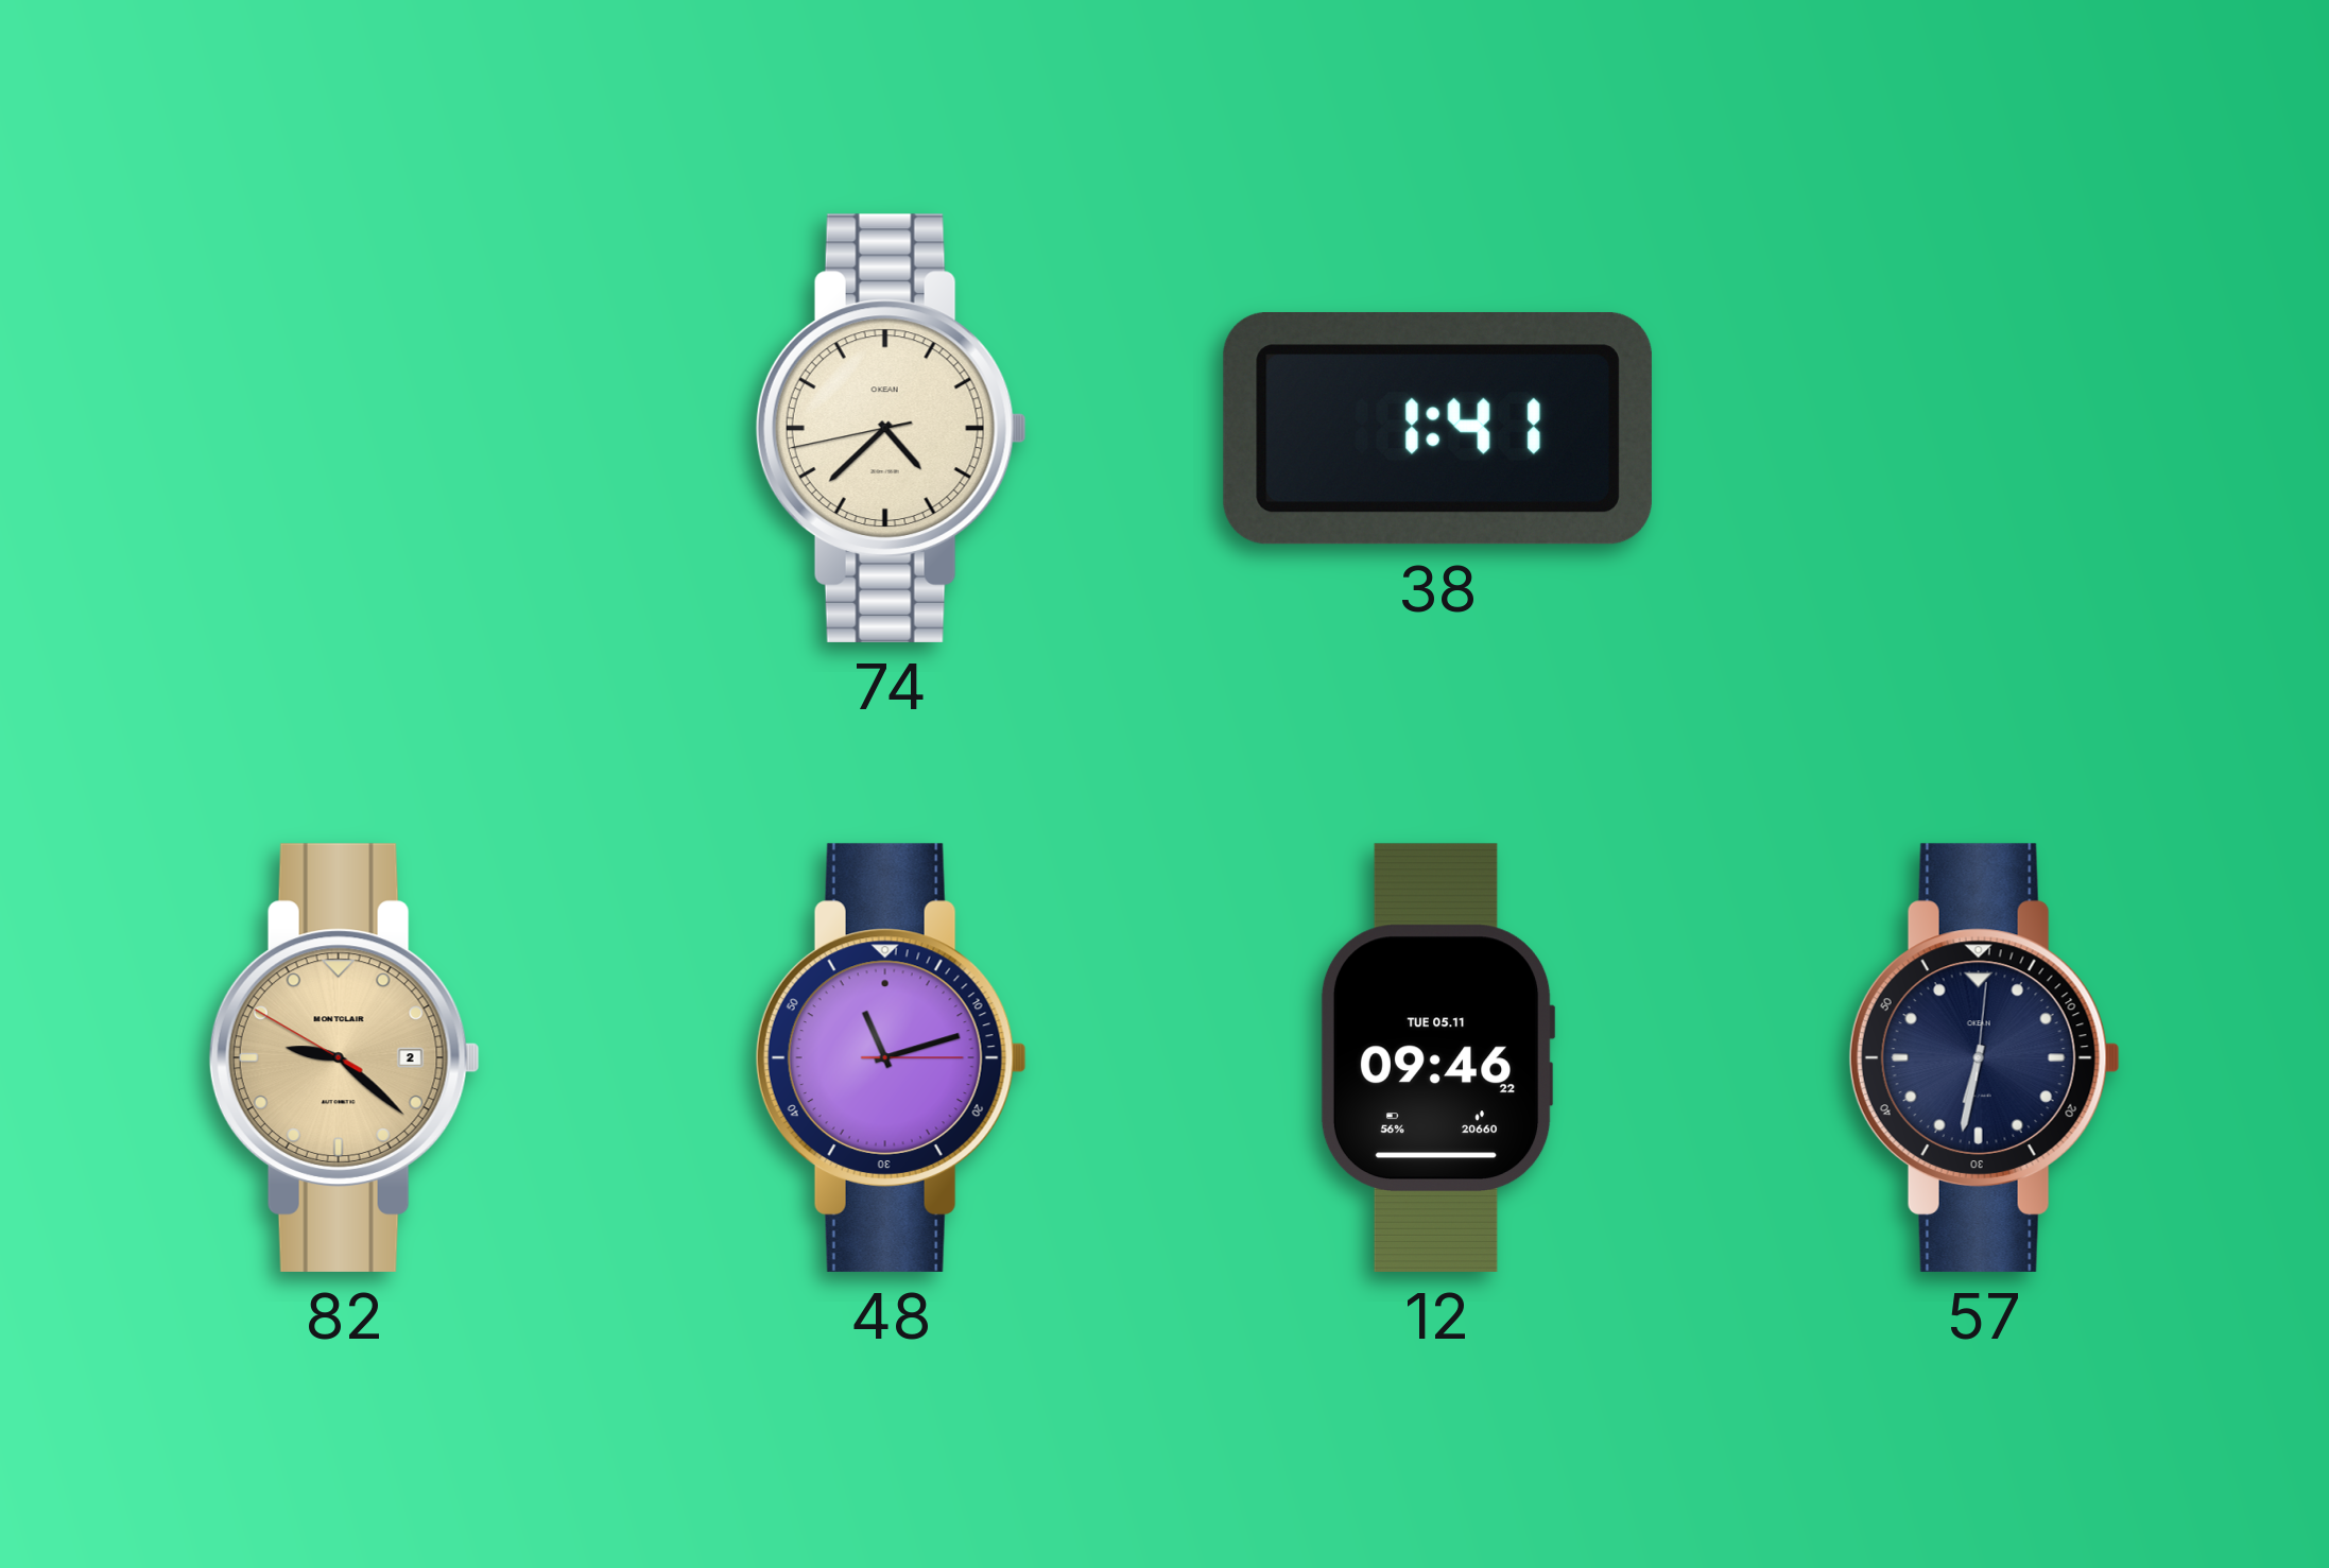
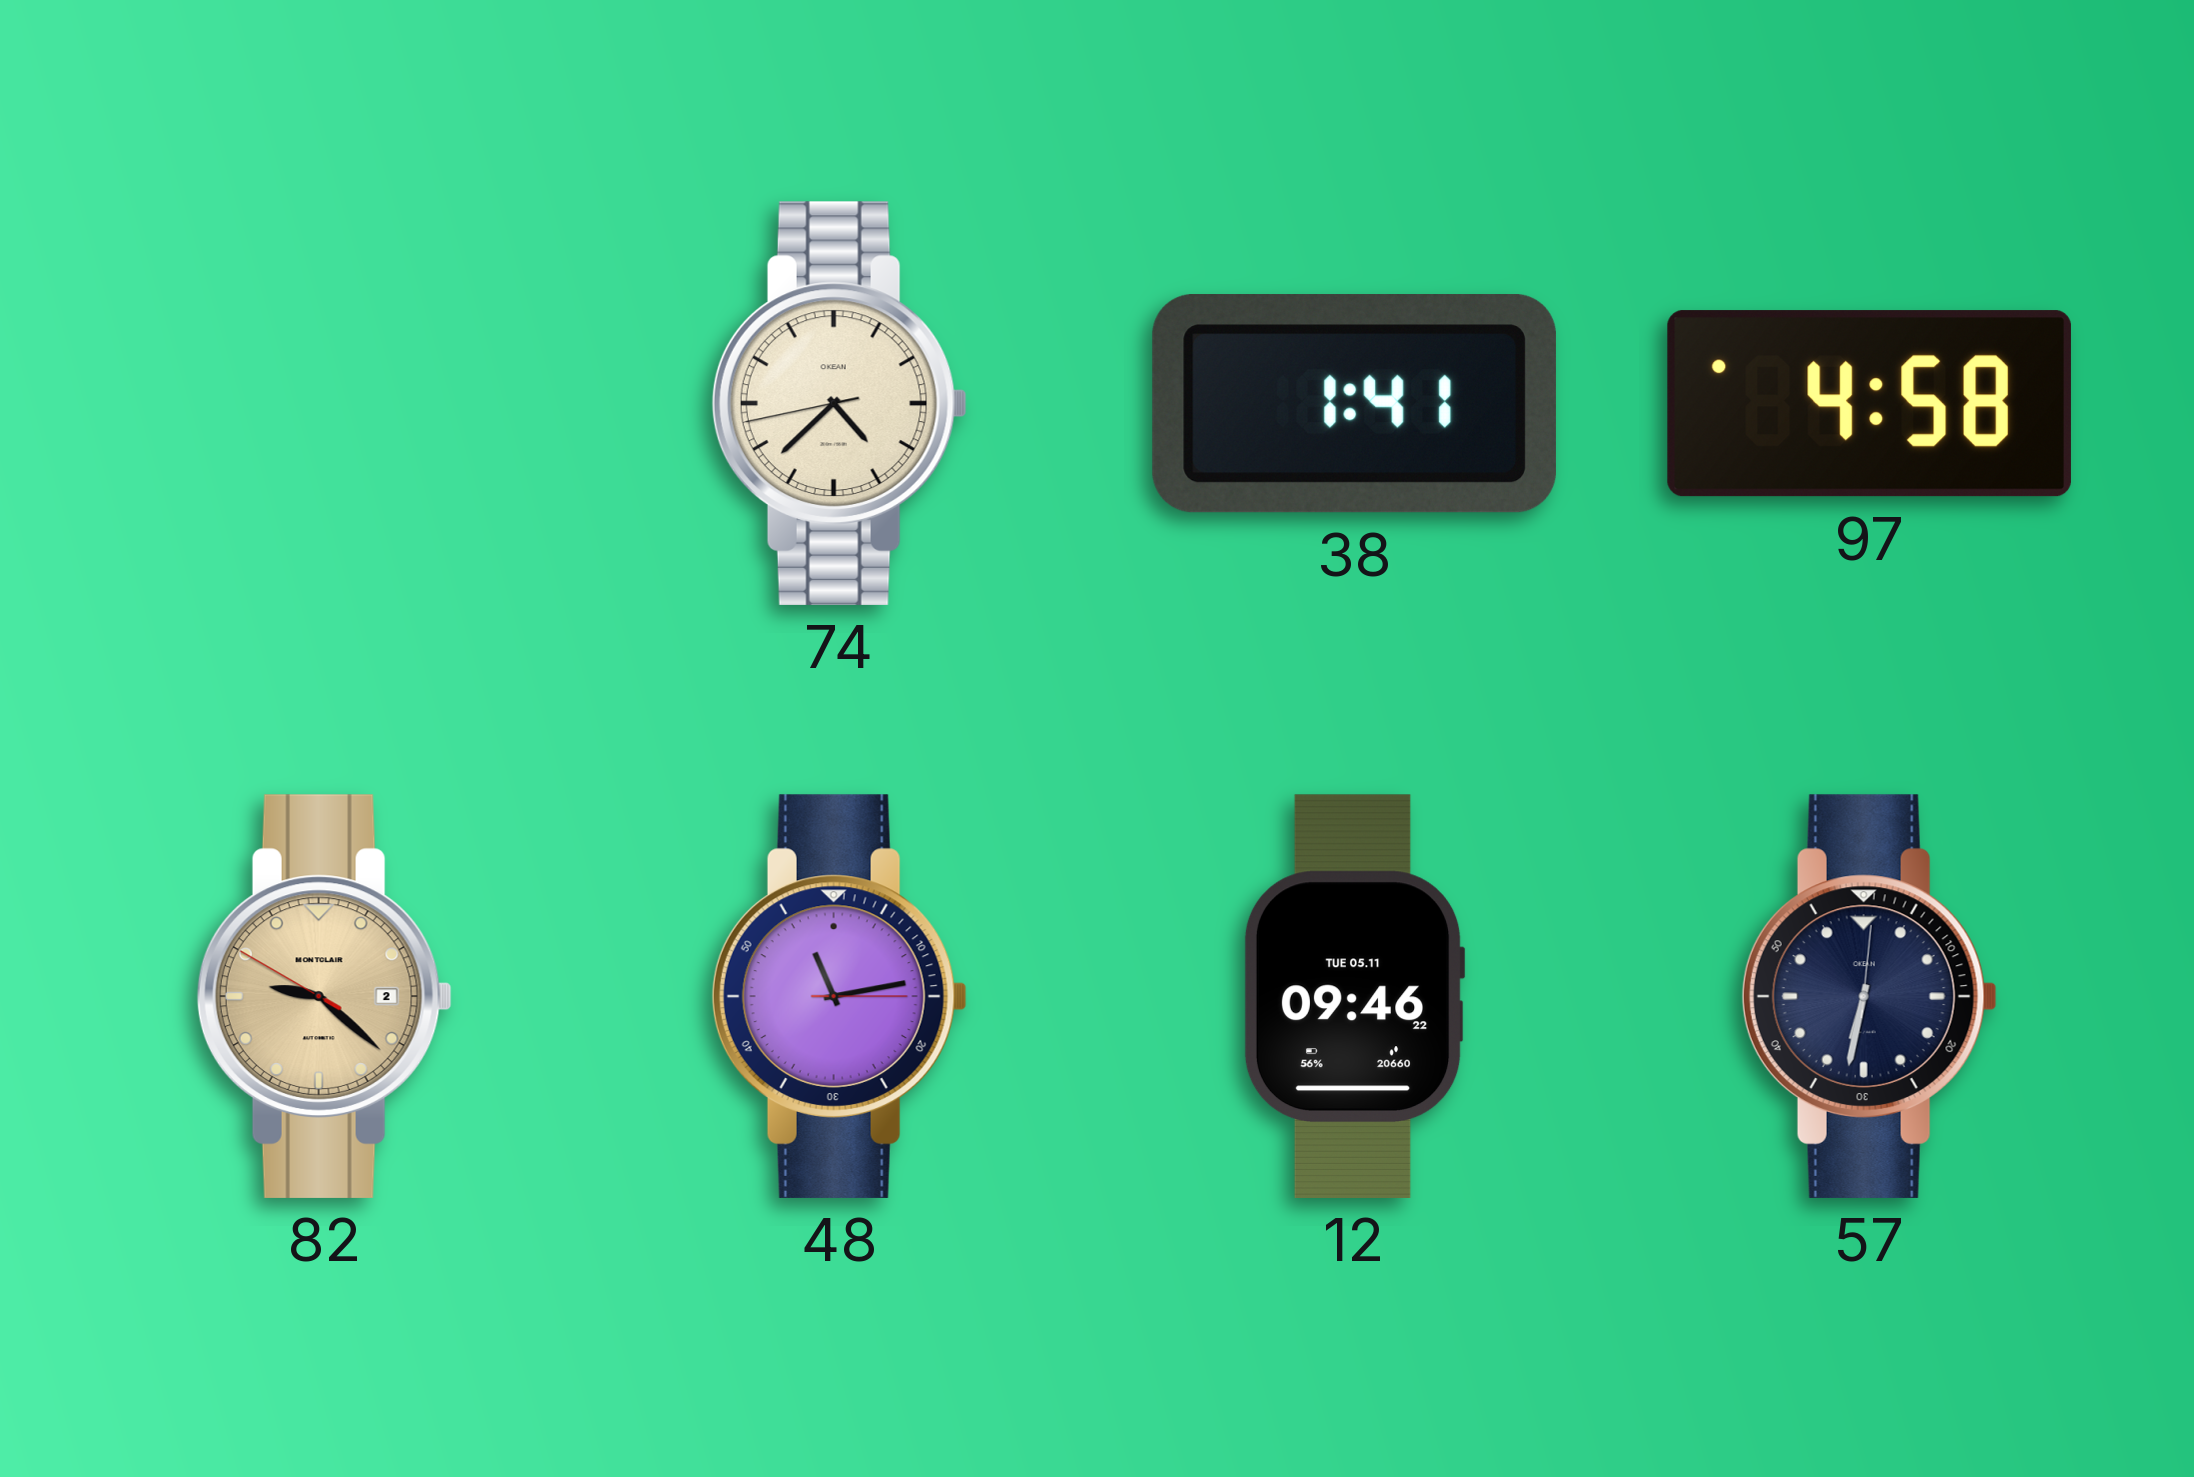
97: none -> 4:58 (1869, 404)
48: 11:12 -> 11:13 (839, 996)
